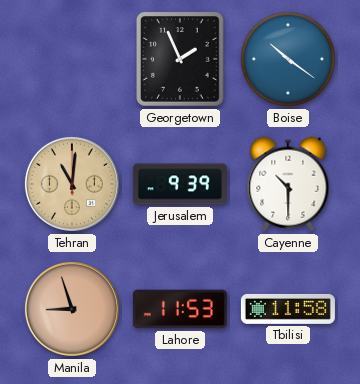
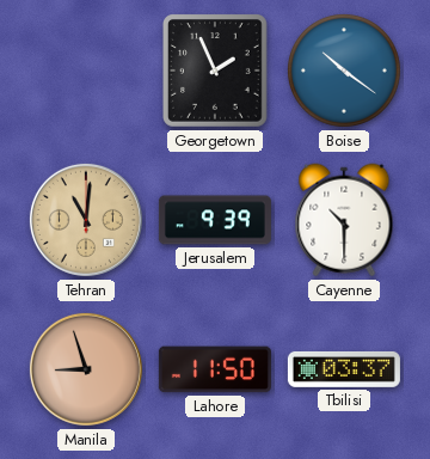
Lahore: 11:53 -> 11:50 (215, 369)
Tbilisi: 11:58 -> 03:37 (344, 369)
